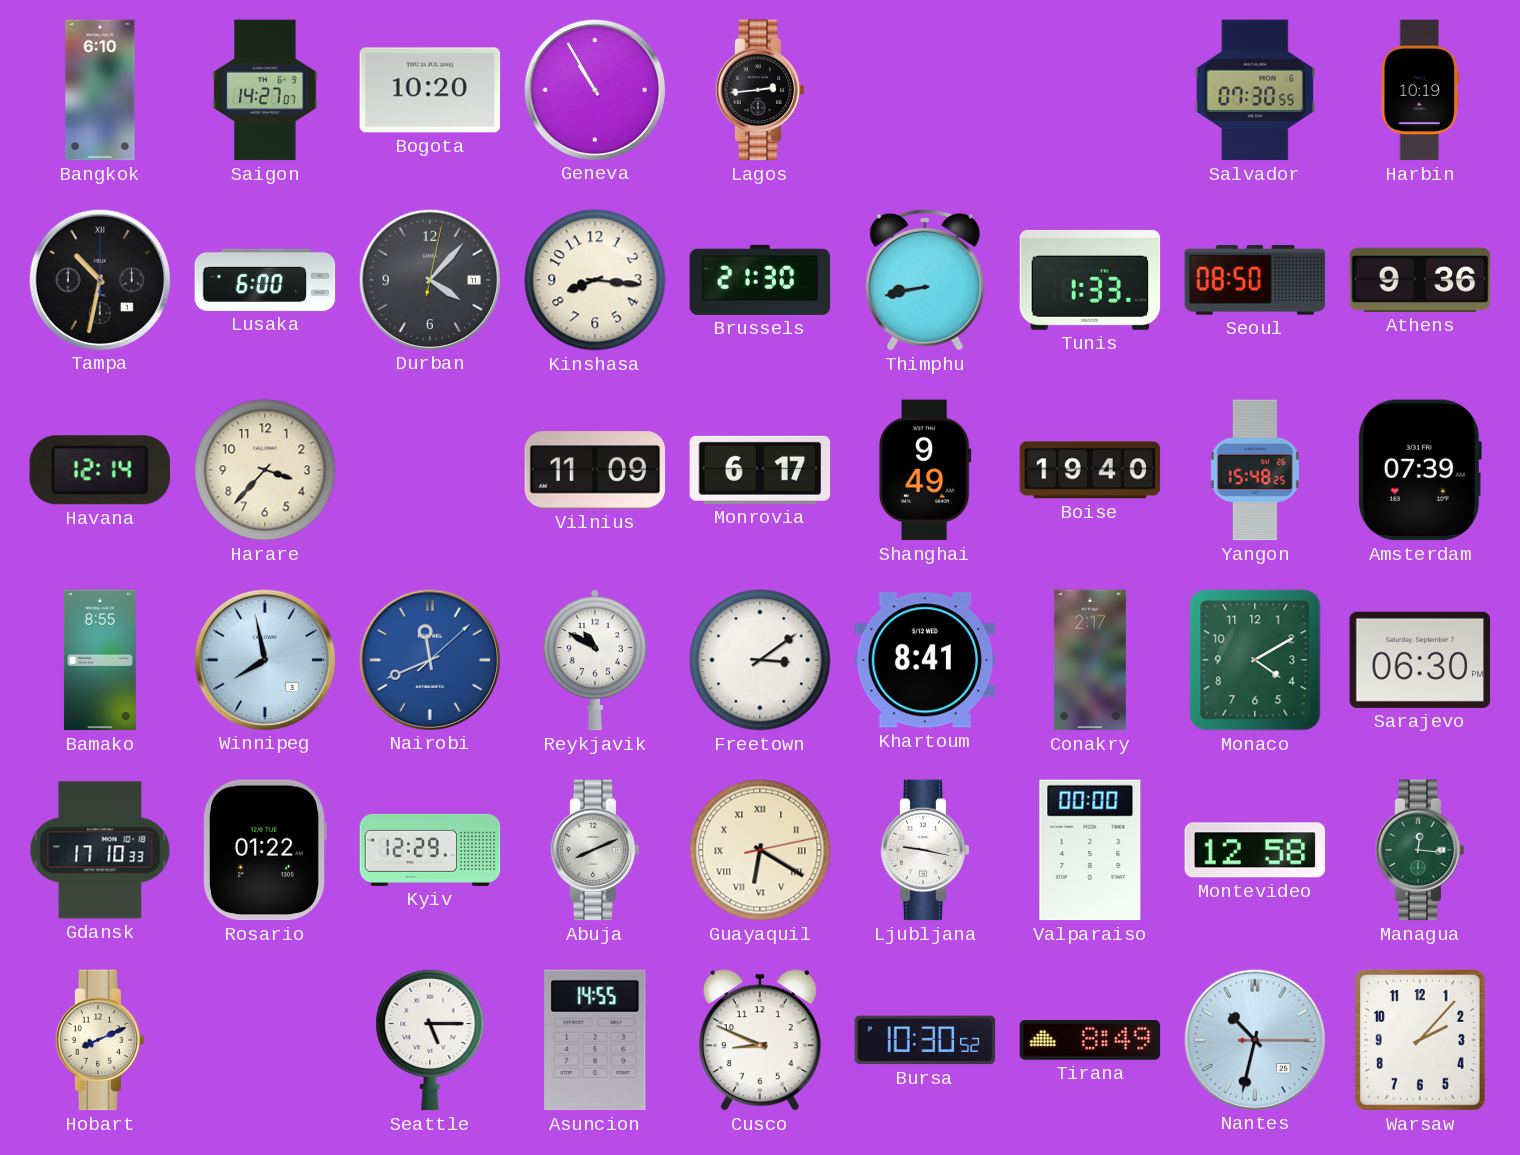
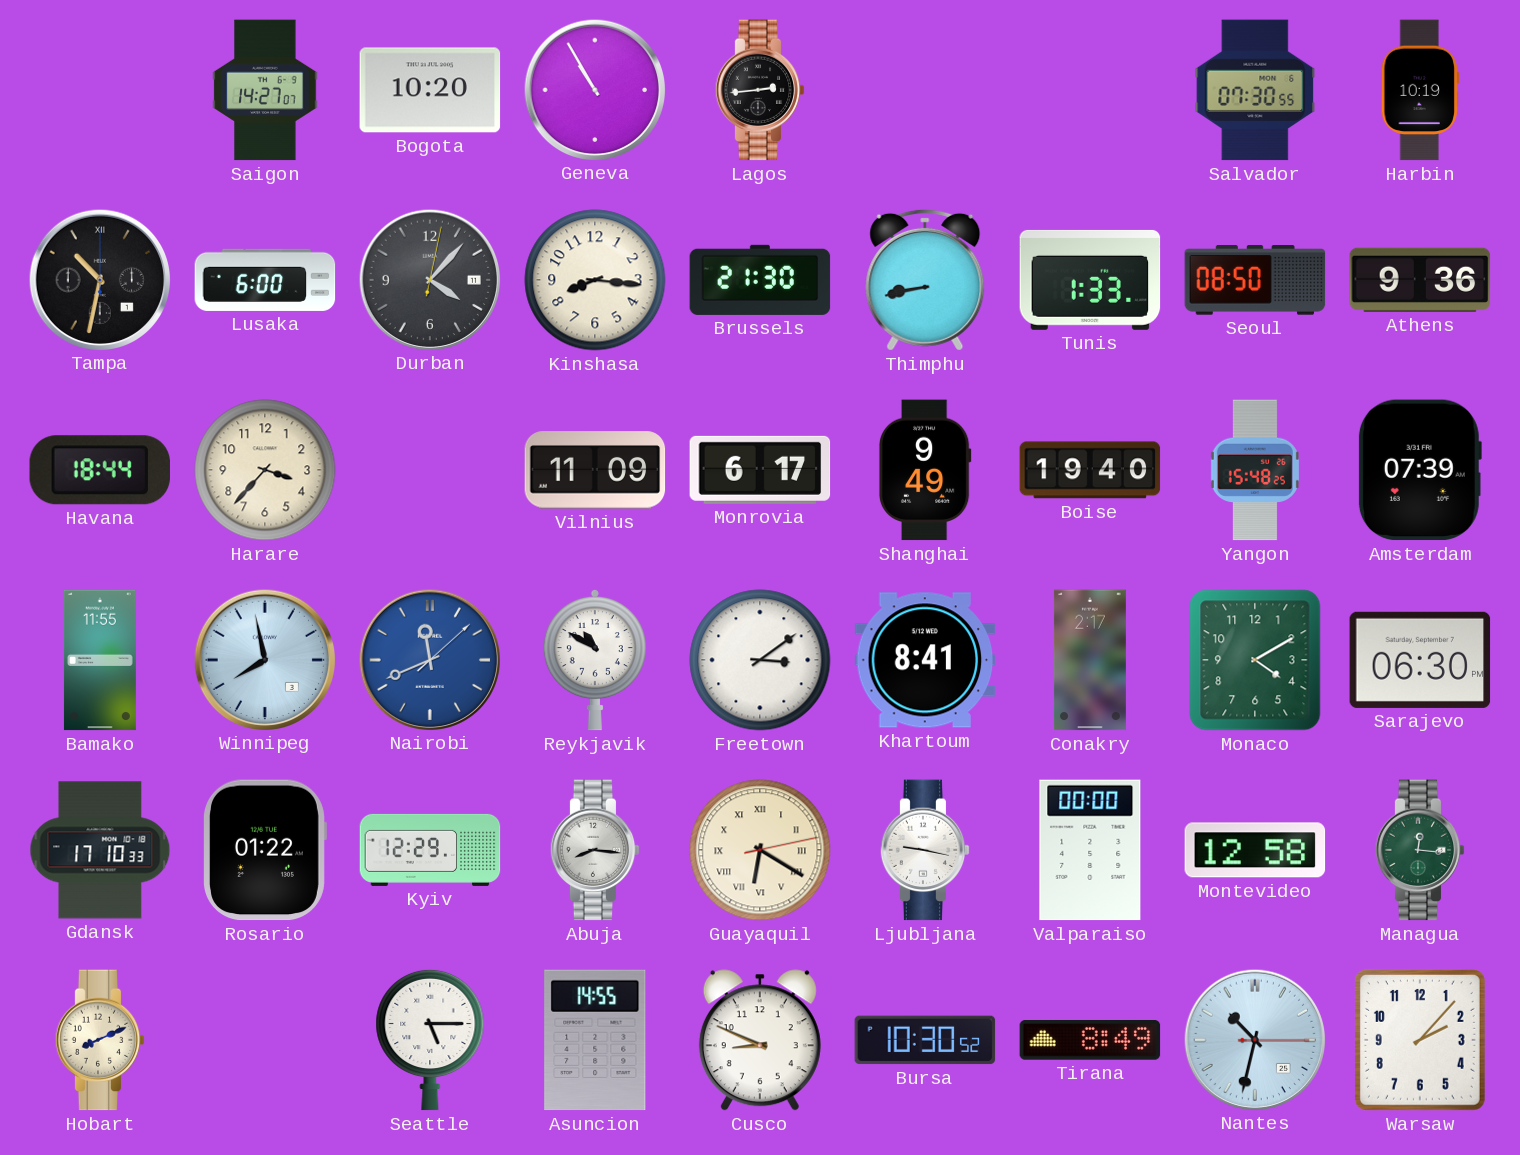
Bangkok: 6:10 -> none (100, 90)
Havana: 12:14 -> 18:44 (99, 470)
Bamako: 8:55 -> 11:55 (100, 660)
Abuja: 8:11 -> 8:16 (595, 850)
